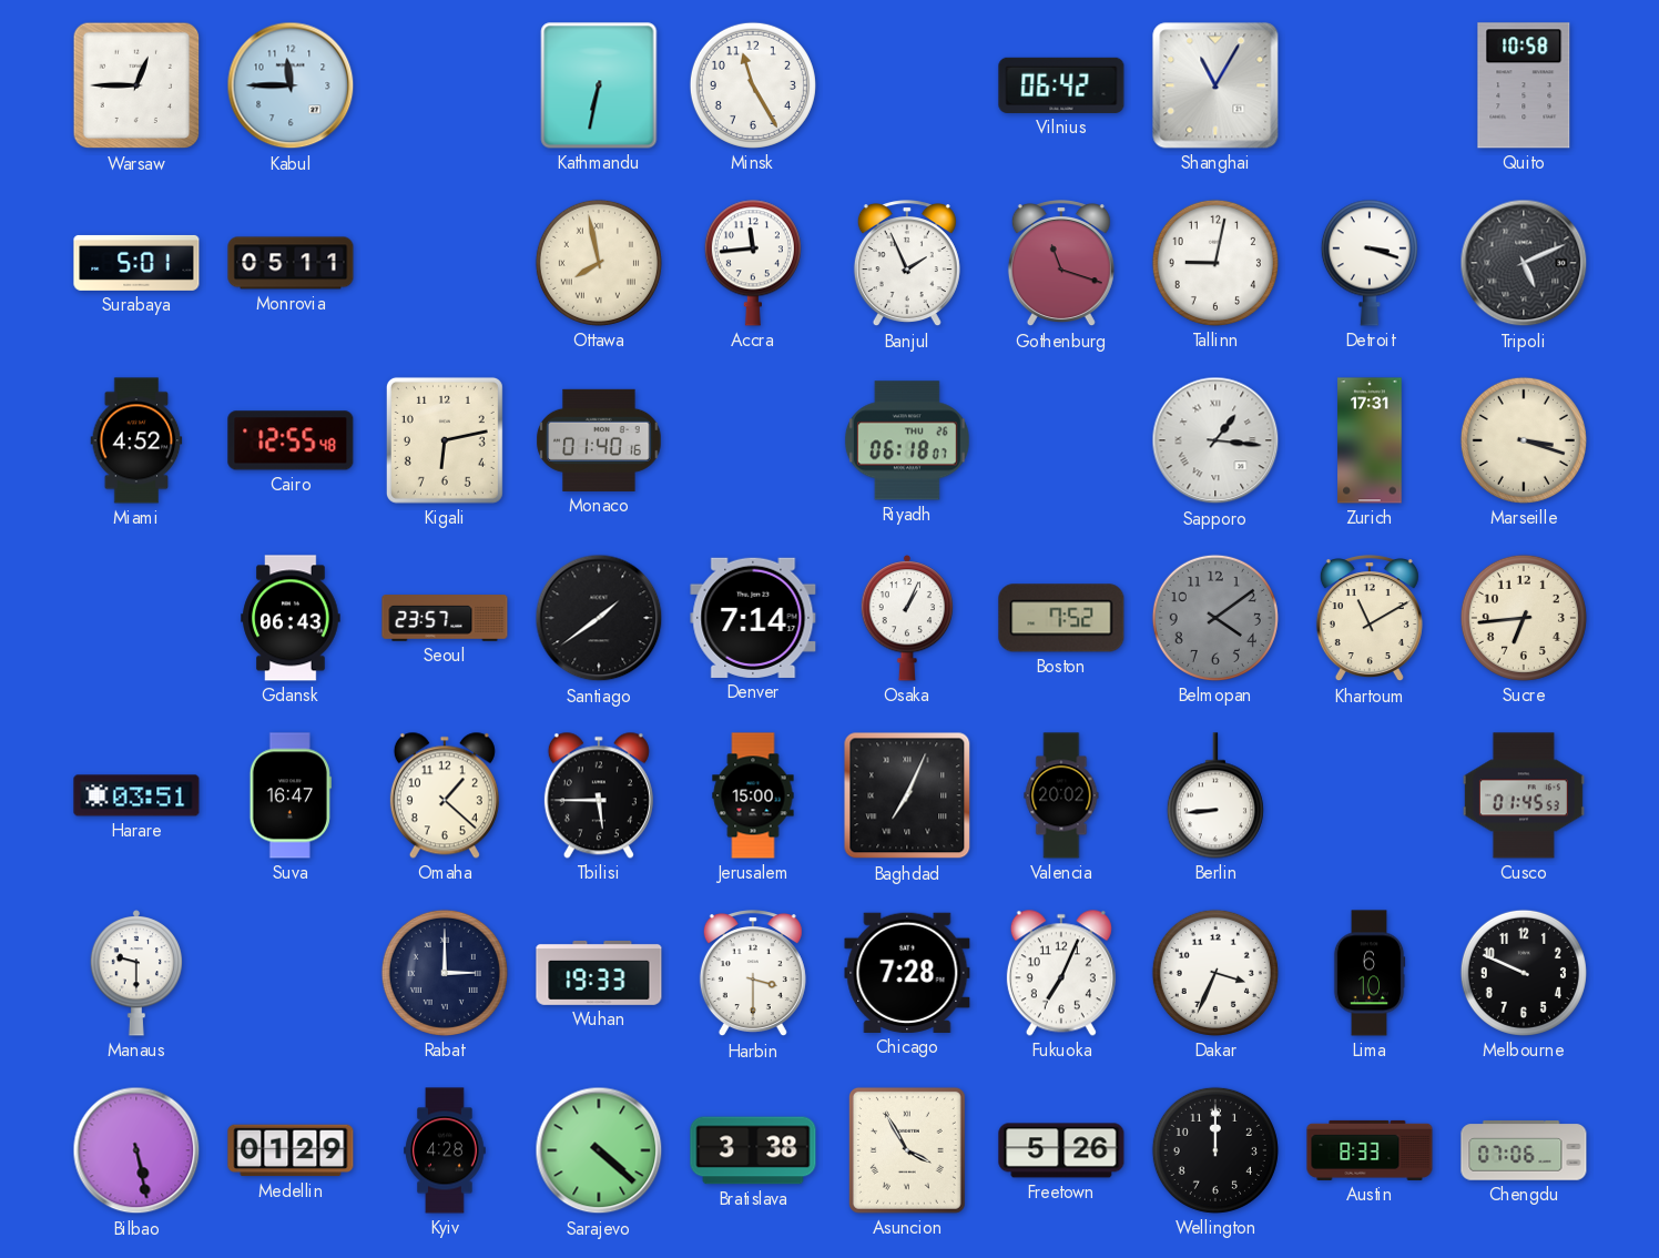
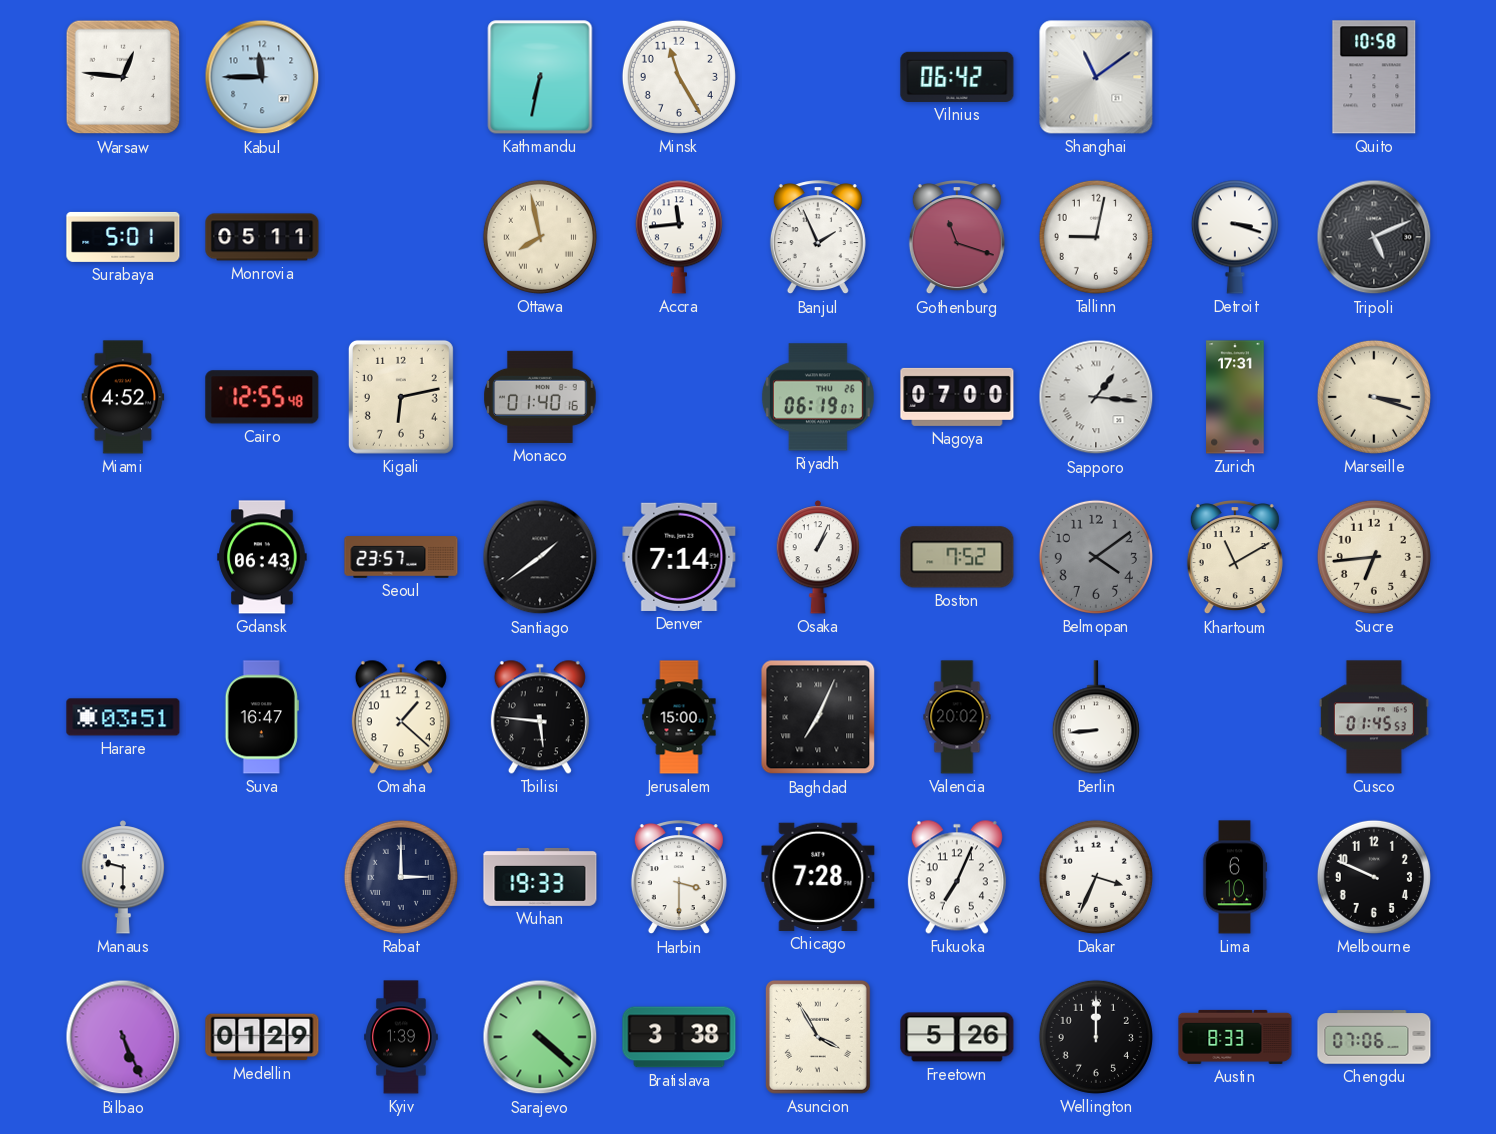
Warsaw: 12:45 -> 12:46 (123, 77)
Shanghai: 11:05 -> 11:09 (1096, 77)
Riyadh: 06:18 -> 06:19 (818, 397)
Nagoya: none -> 07:00 (957, 397)
Tbilisi: 5:45 -> 5:46 (540, 717)
Bilbao: 5:28 -> 5:26 (123, 1037)
Kyiv: 4:28 -> 1:39 (401, 1037)
